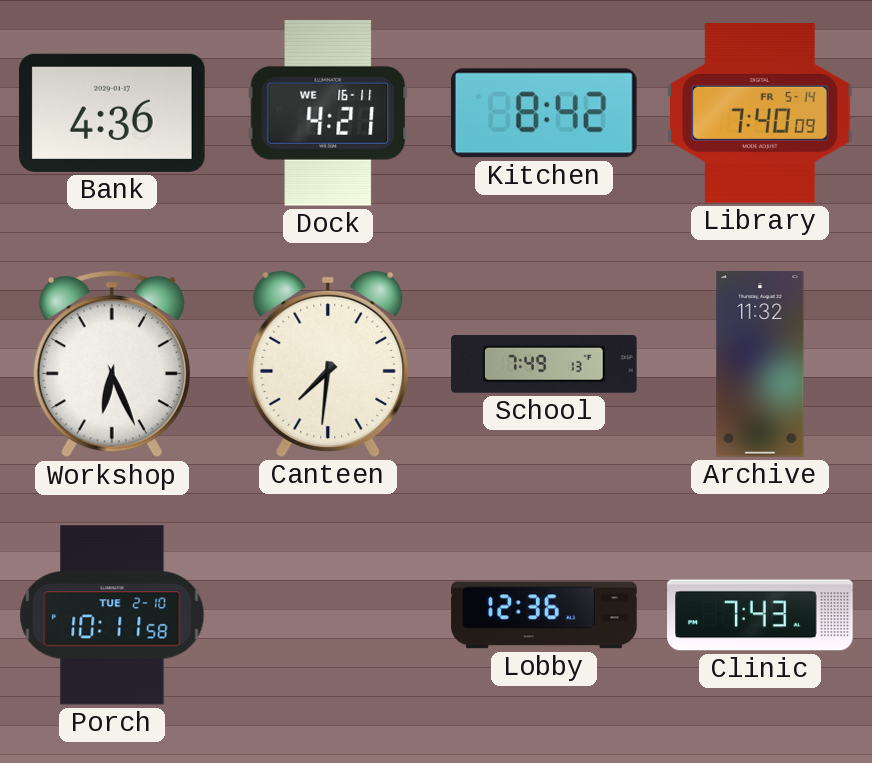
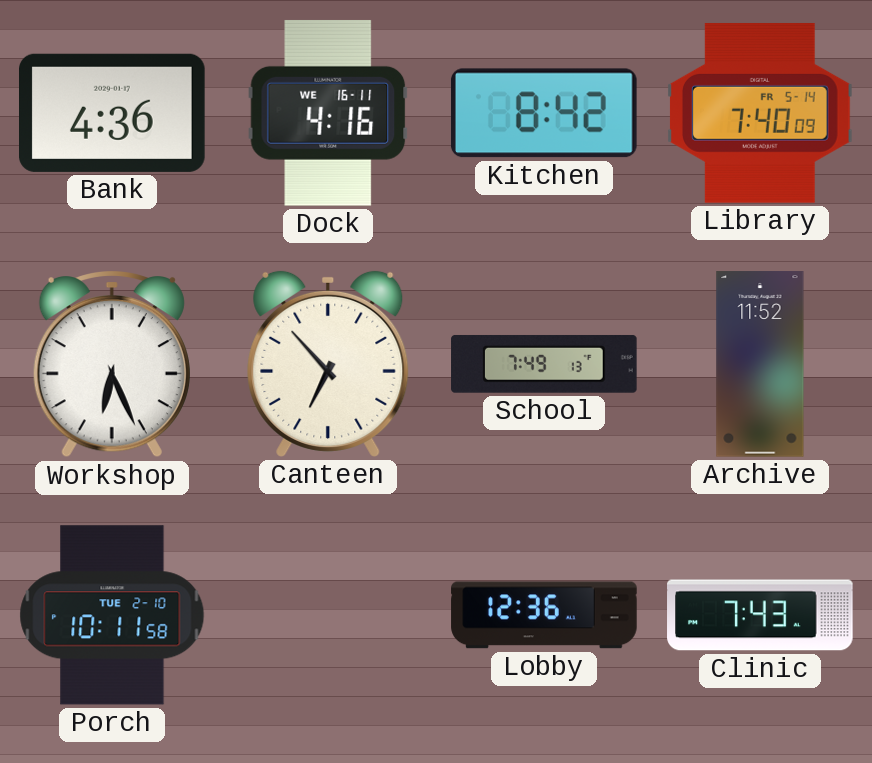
Dock: 4:21 -> 4:16 (328, 113)
Canteen: 7:31 -> 6:53 (328, 364)
Archive: 11:32 -> 11:52 (760, 364)
